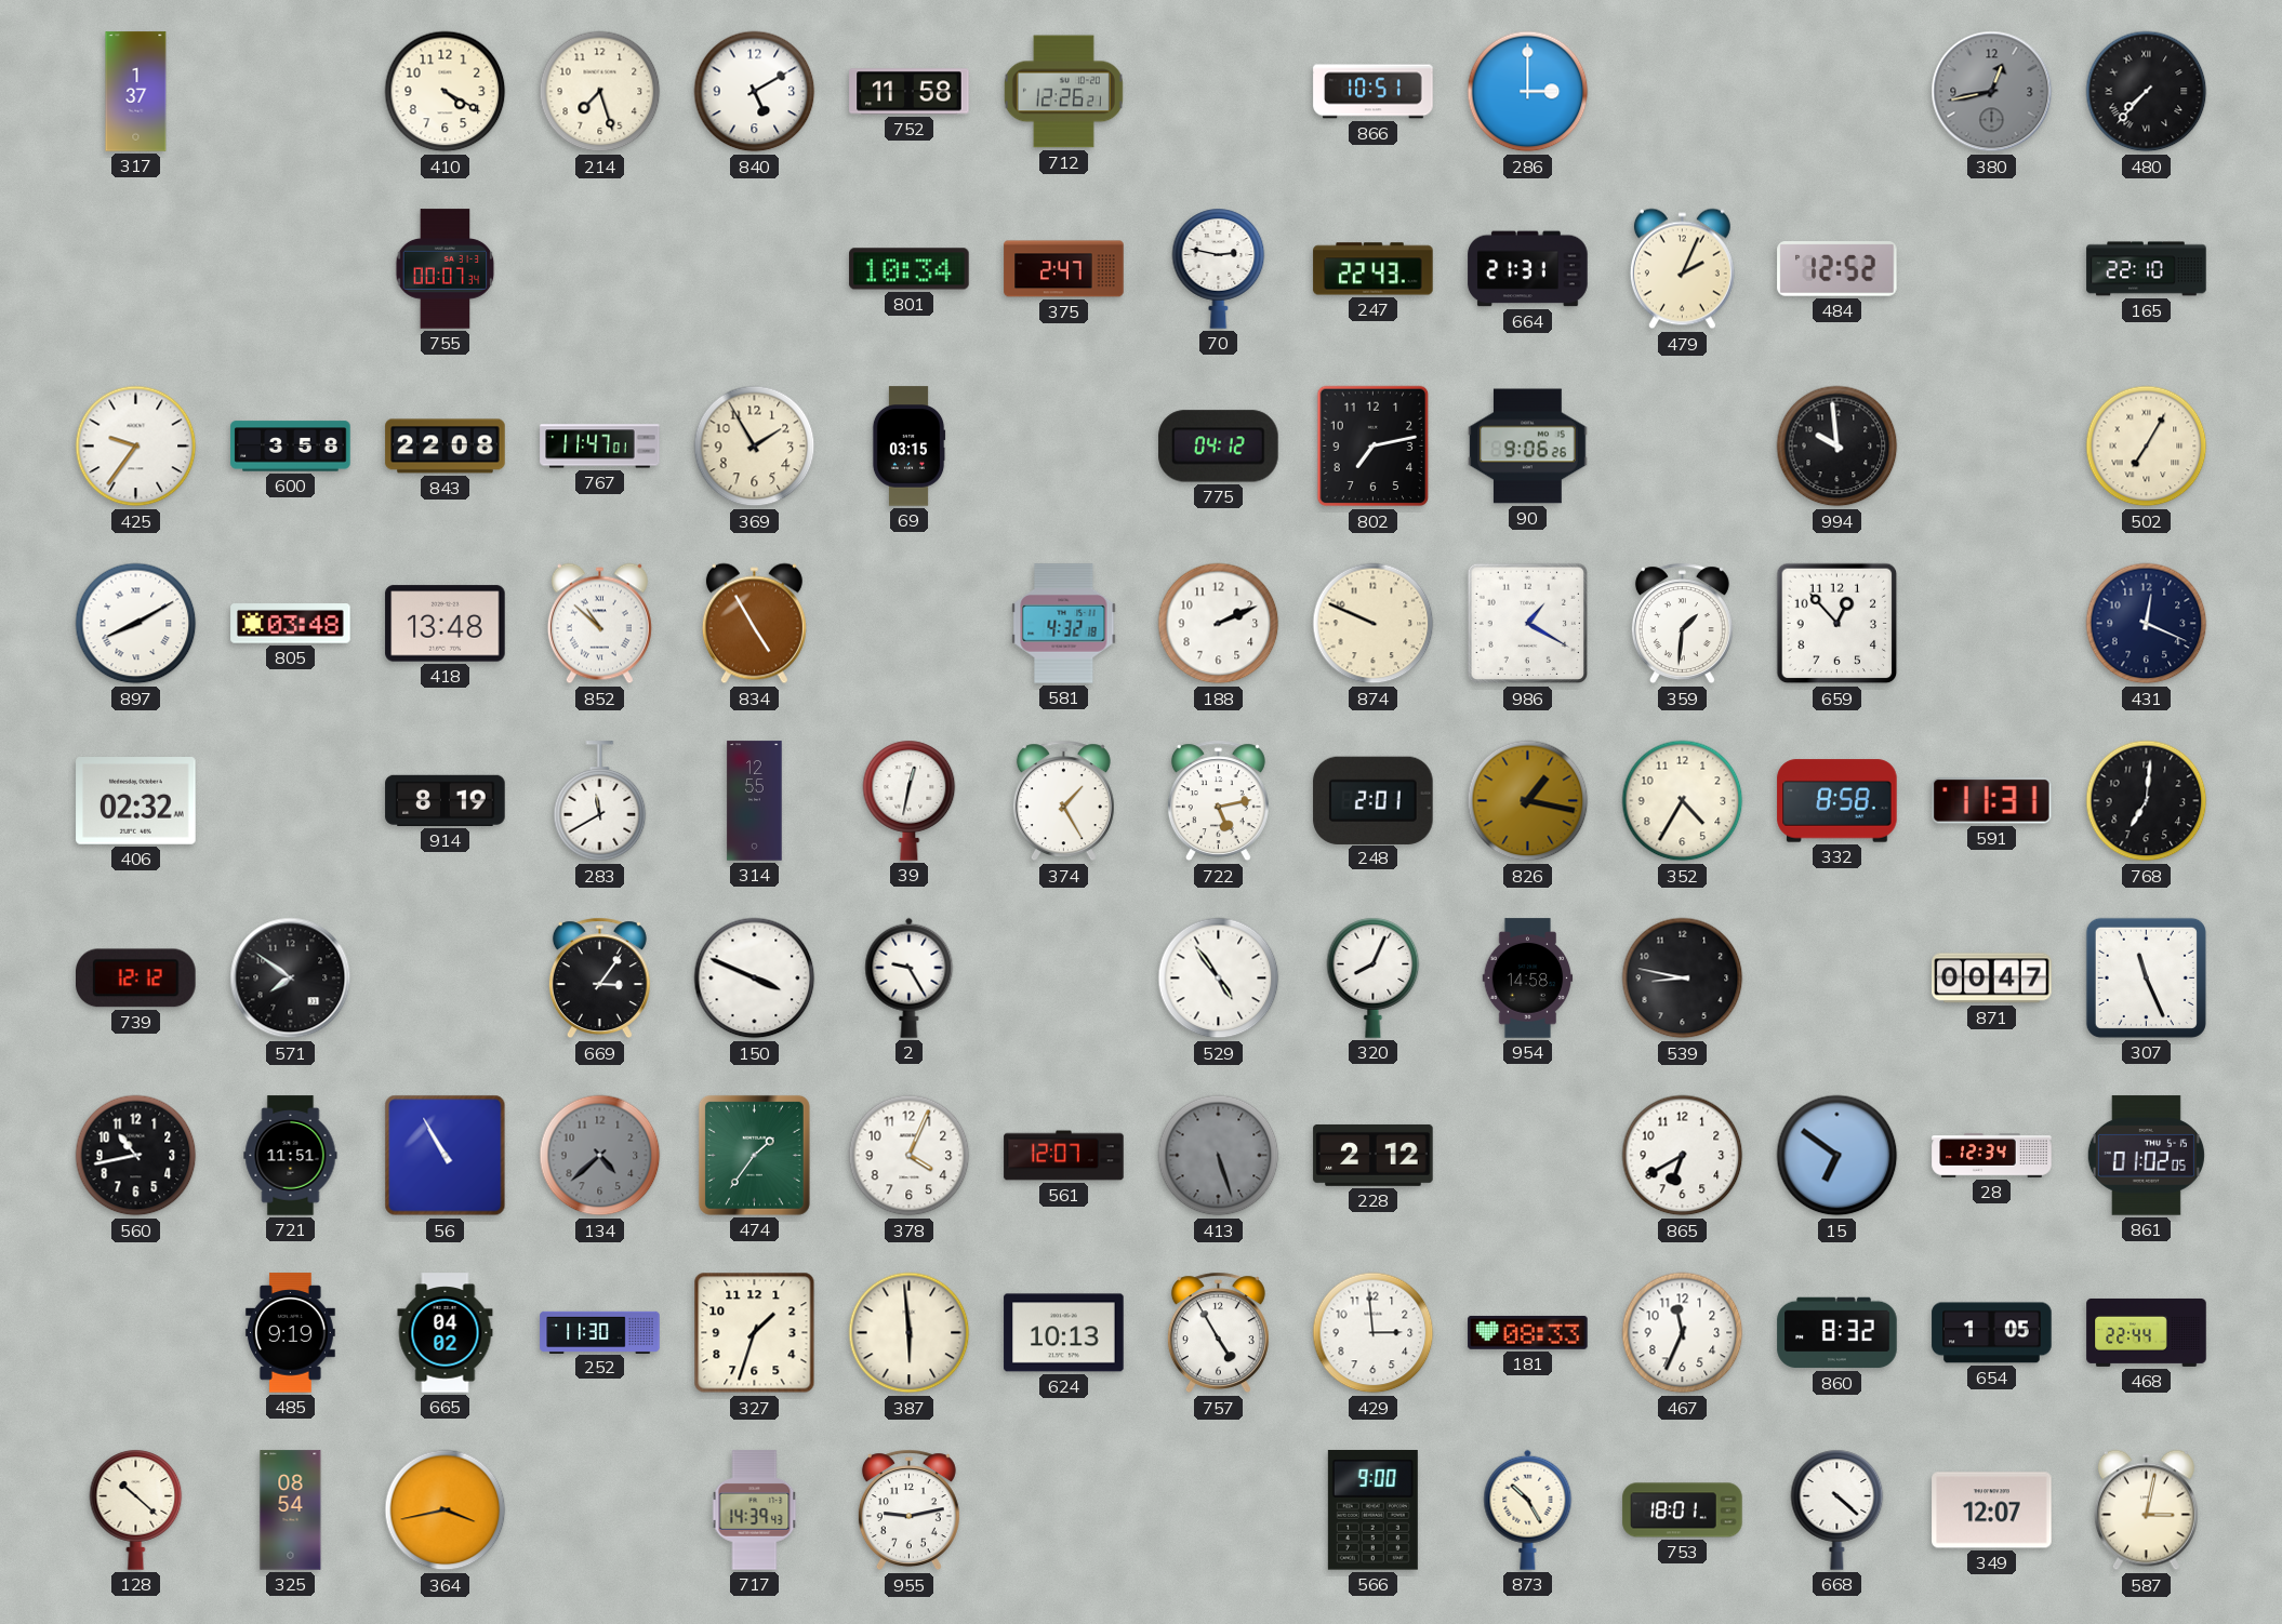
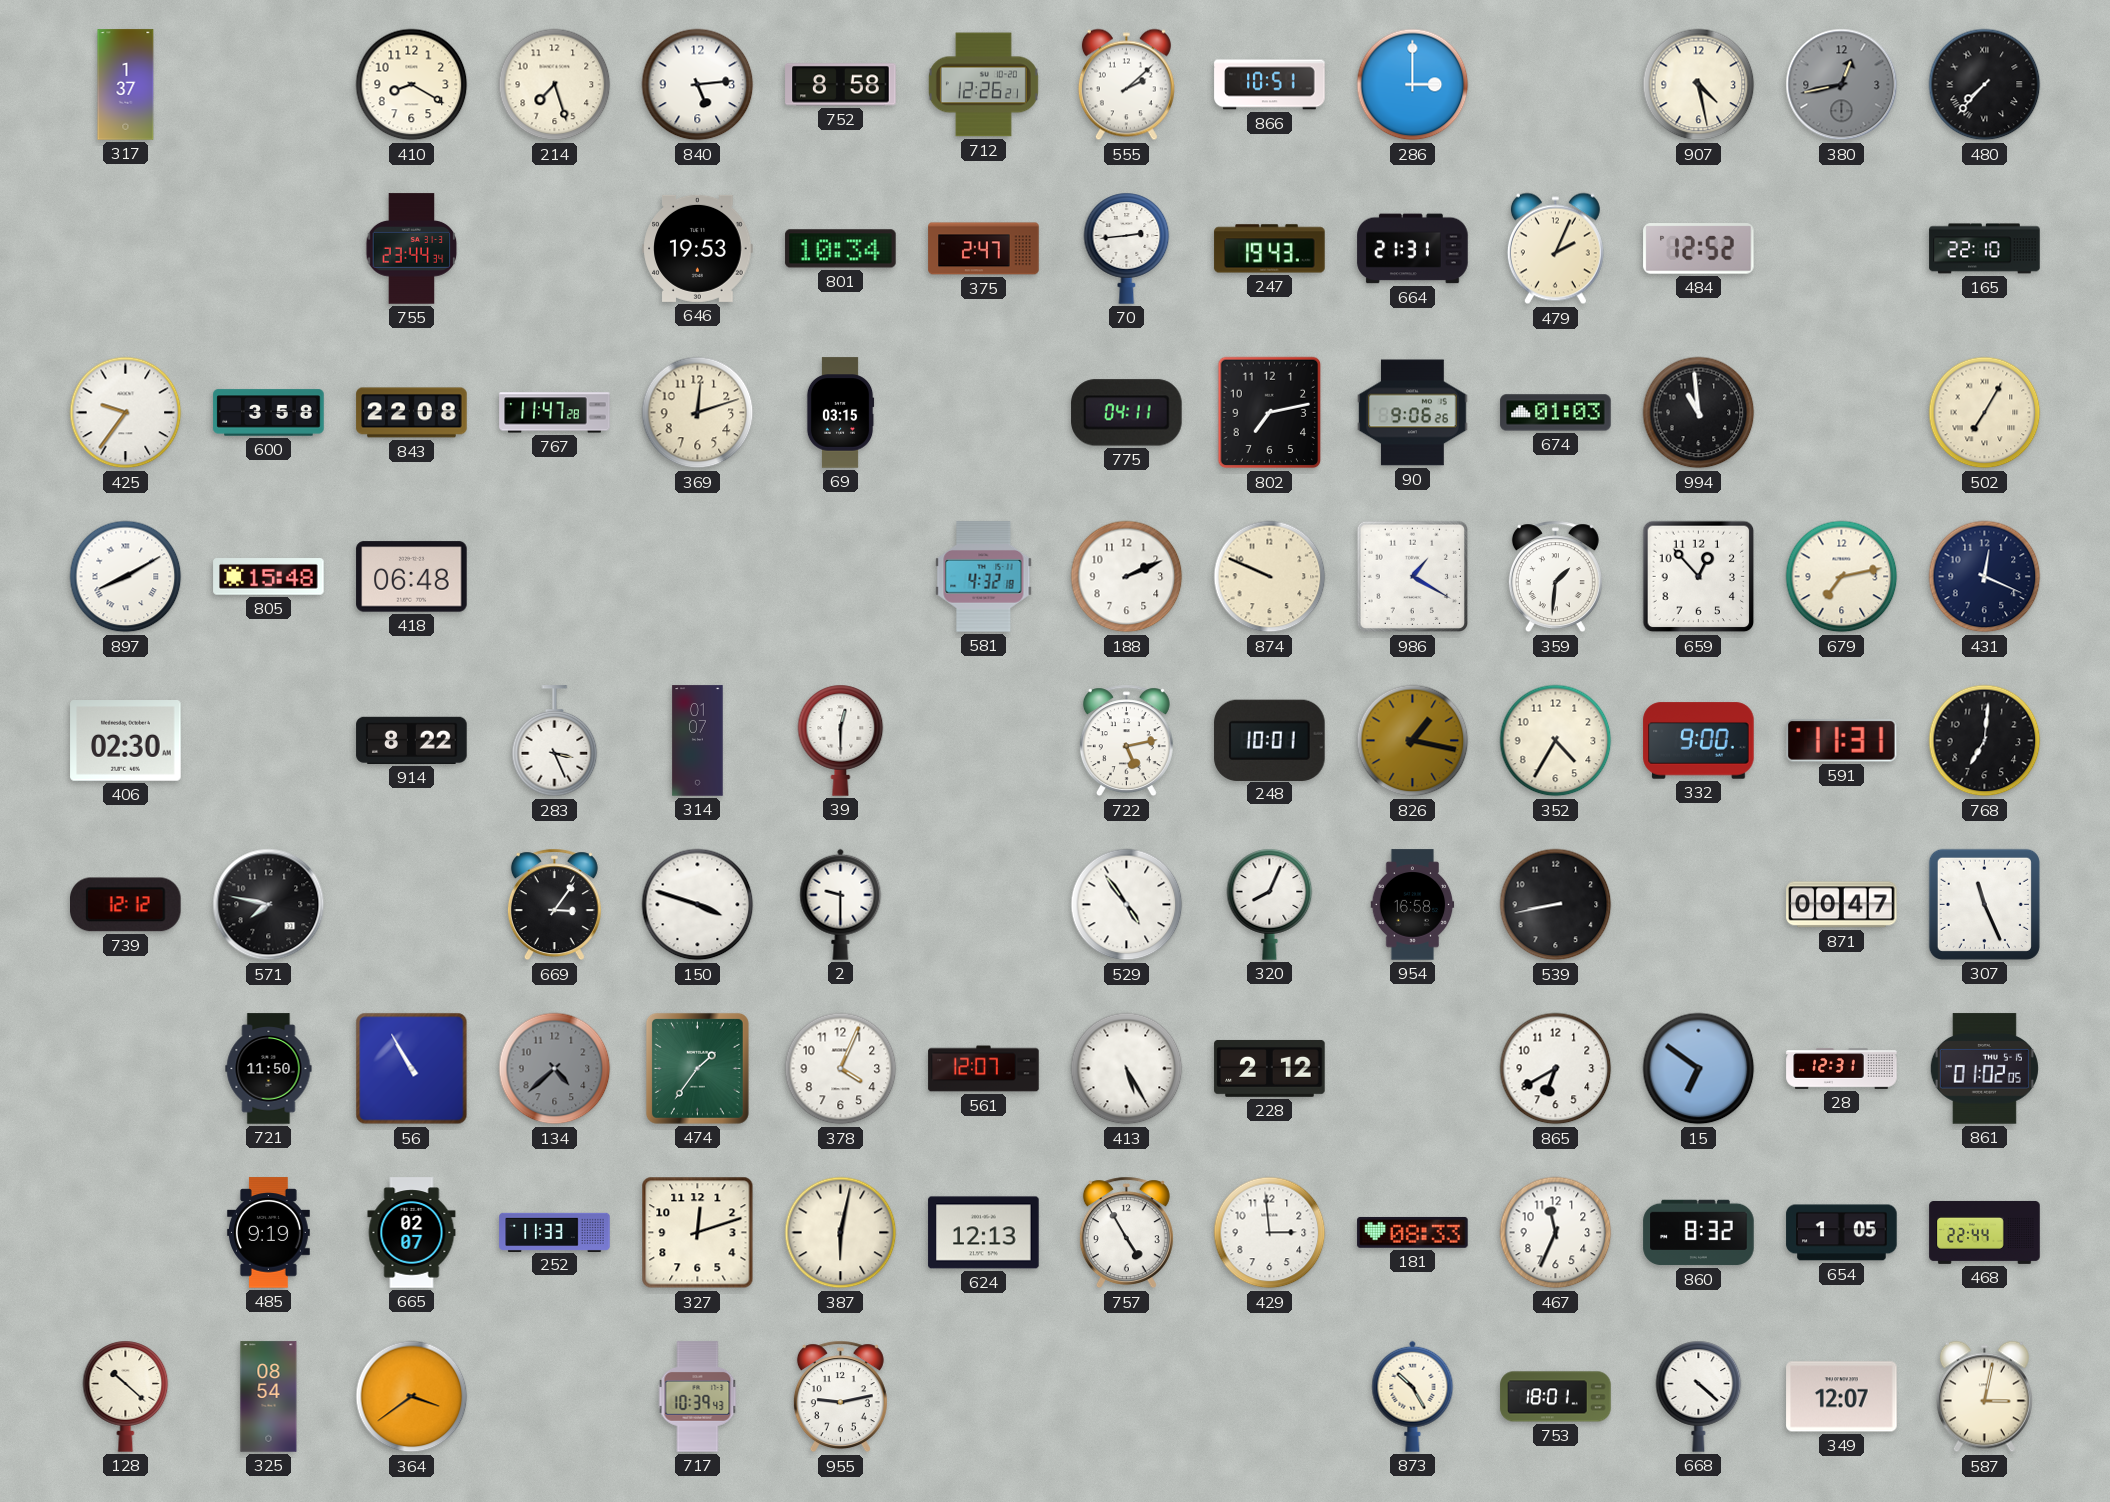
410: 4:20 -> 8:20 (412, 85)
840: 5:10 -> 5:14 (698, 85)
752: 11:58 -> 8:58 (841, 85)
555: none -> 2:08 (1126, 85)
907: none -> 4:28 (1699, 85)
755: 00:07 -> 23:44 (412, 249)
646: none -> 19:53 (698, 248)
70: 2:47 -> 2:44 (1127, 248)
247: 22:43 -> 19:43 (1270, 249)
767: 11:47:01 -> 11:47:28 (555, 413)
369: 1:55 -> 12:12 (698, 413)
775: 04:12 -> 04:11 (1127, 413)
674: none -> 01:03 (1556, 413)
994: 9:59 -> 10:59 (1699, 413)
805: 03:48 -> 15:48 (269, 577)
418: 13:48 -> 06:48 (412, 577)
852: 10:52 -> none (599, 624)
834: 4:55 -> none (754, 624)
679: none -> 7:13 (1842, 577)
406: 02:32 -> 02:30 (126, 741)
914: 8:19 -> 8:22 (412, 740)
283: 11:40 -> 3:26 (555, 741)
314: 12:55 -> 01:07 (698, 741)
39: 12:32 -> 12:30 (841, 740)
374: 1:25 -> none (1063, 801)
248: 2:01 -> 10:01 (1270, 740)
332: 8:58 -> 9:00 (1699, 741)
571: 7:51 -> 7:47 (269, 905)
150: 3:49 -> 3:48 (698, 905)
2: 9:25 -> 9:30 (841, 904)
954: 14:58 -> 16:58 (1413, 905)
539: 8:47 -> 8:43 (1556, 905)
560: 10:43 -> none (136, 1156)
721: 11:51 -> 11:50 (269, 1069)
413: 5:27 -> 5:25 (1127, 1069)
413 dial: grey -> white (1127, 1069)
28: 12:34 -> 12:31 (1842, 1069)
665: 04:02 -> 02:07 (412, 1233)
252: 11:30 -> 11:33 (555, 1232)
327: 1:33 -> 12:12 (698, 1233)
387: 5:59 -> 6:02 (841, 1233)
624: 10:13 -> 12:13 (984, 1233)
364: 3:43 -> 3:39 (412, 1397)
717: 14:39 -> 10:39 (698, 1397)
566: 9:00 -> none (1372, 1510)
